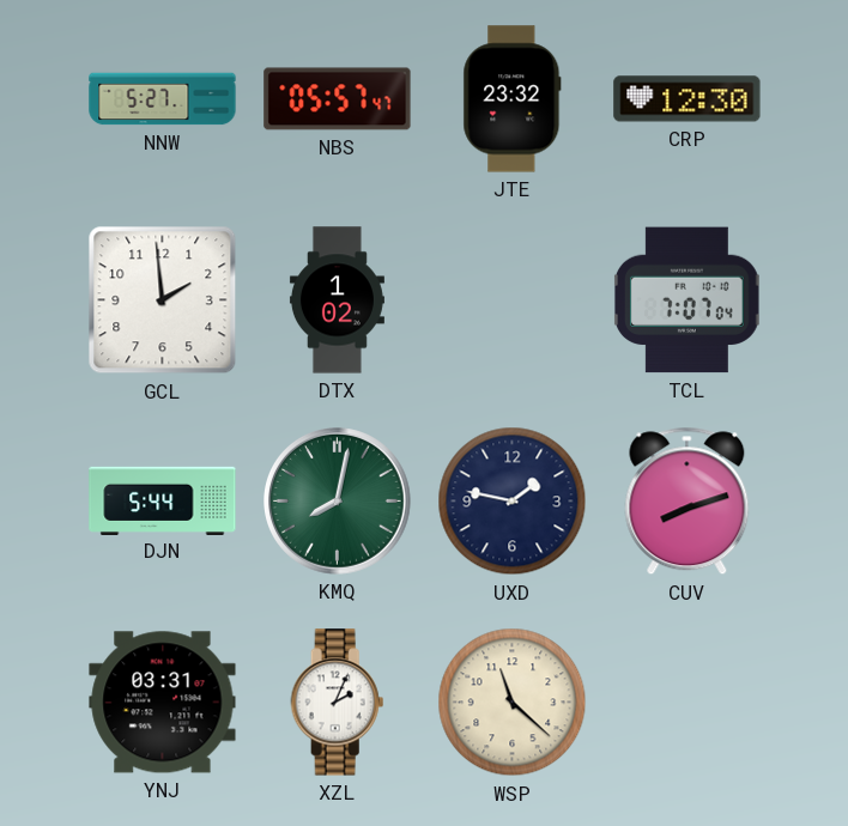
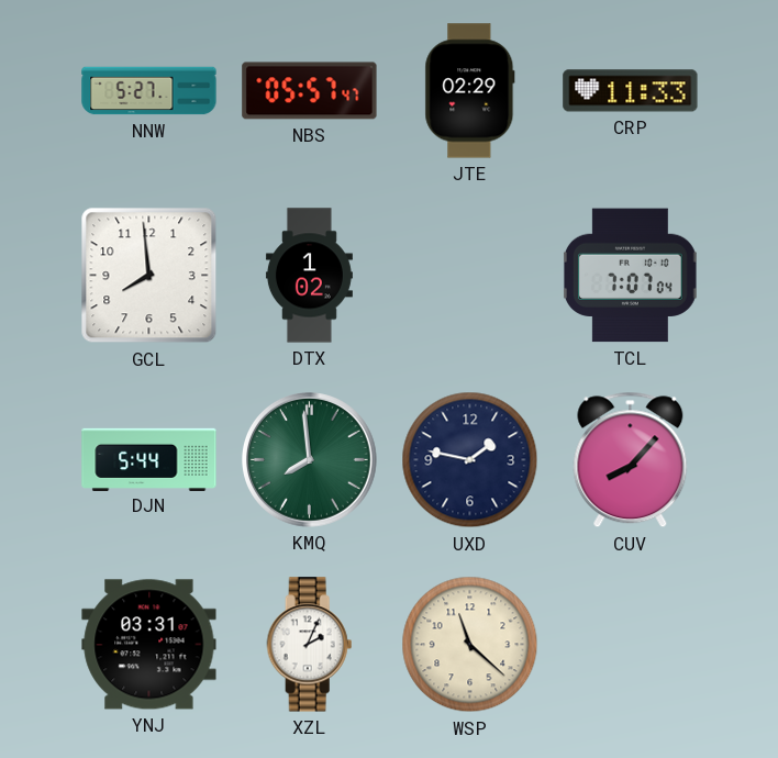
JTE: 23:32 -> 02:29 (470, 91)
CRP: 12:30 -> 11:33 (631, 91)
GCL: 1:59 -> 7:59 (149, 276)
KMQ: 8:02 -> 7:59 (310, 460)
CUV: 8:12 -> 8:07 (631, 460)
